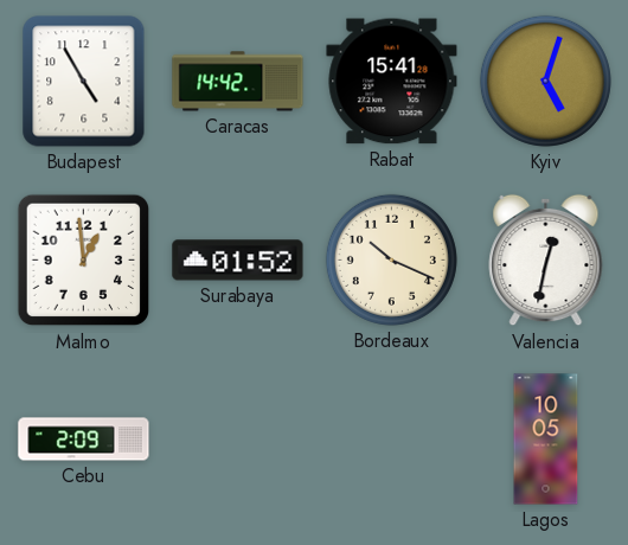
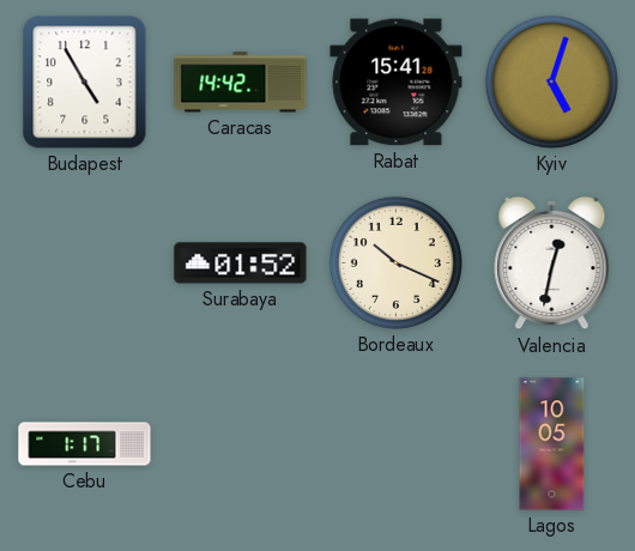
Malmo: 12:59 -> none (84, 261)
Cebu: 2:09 -> 1:17 (85, 444)
